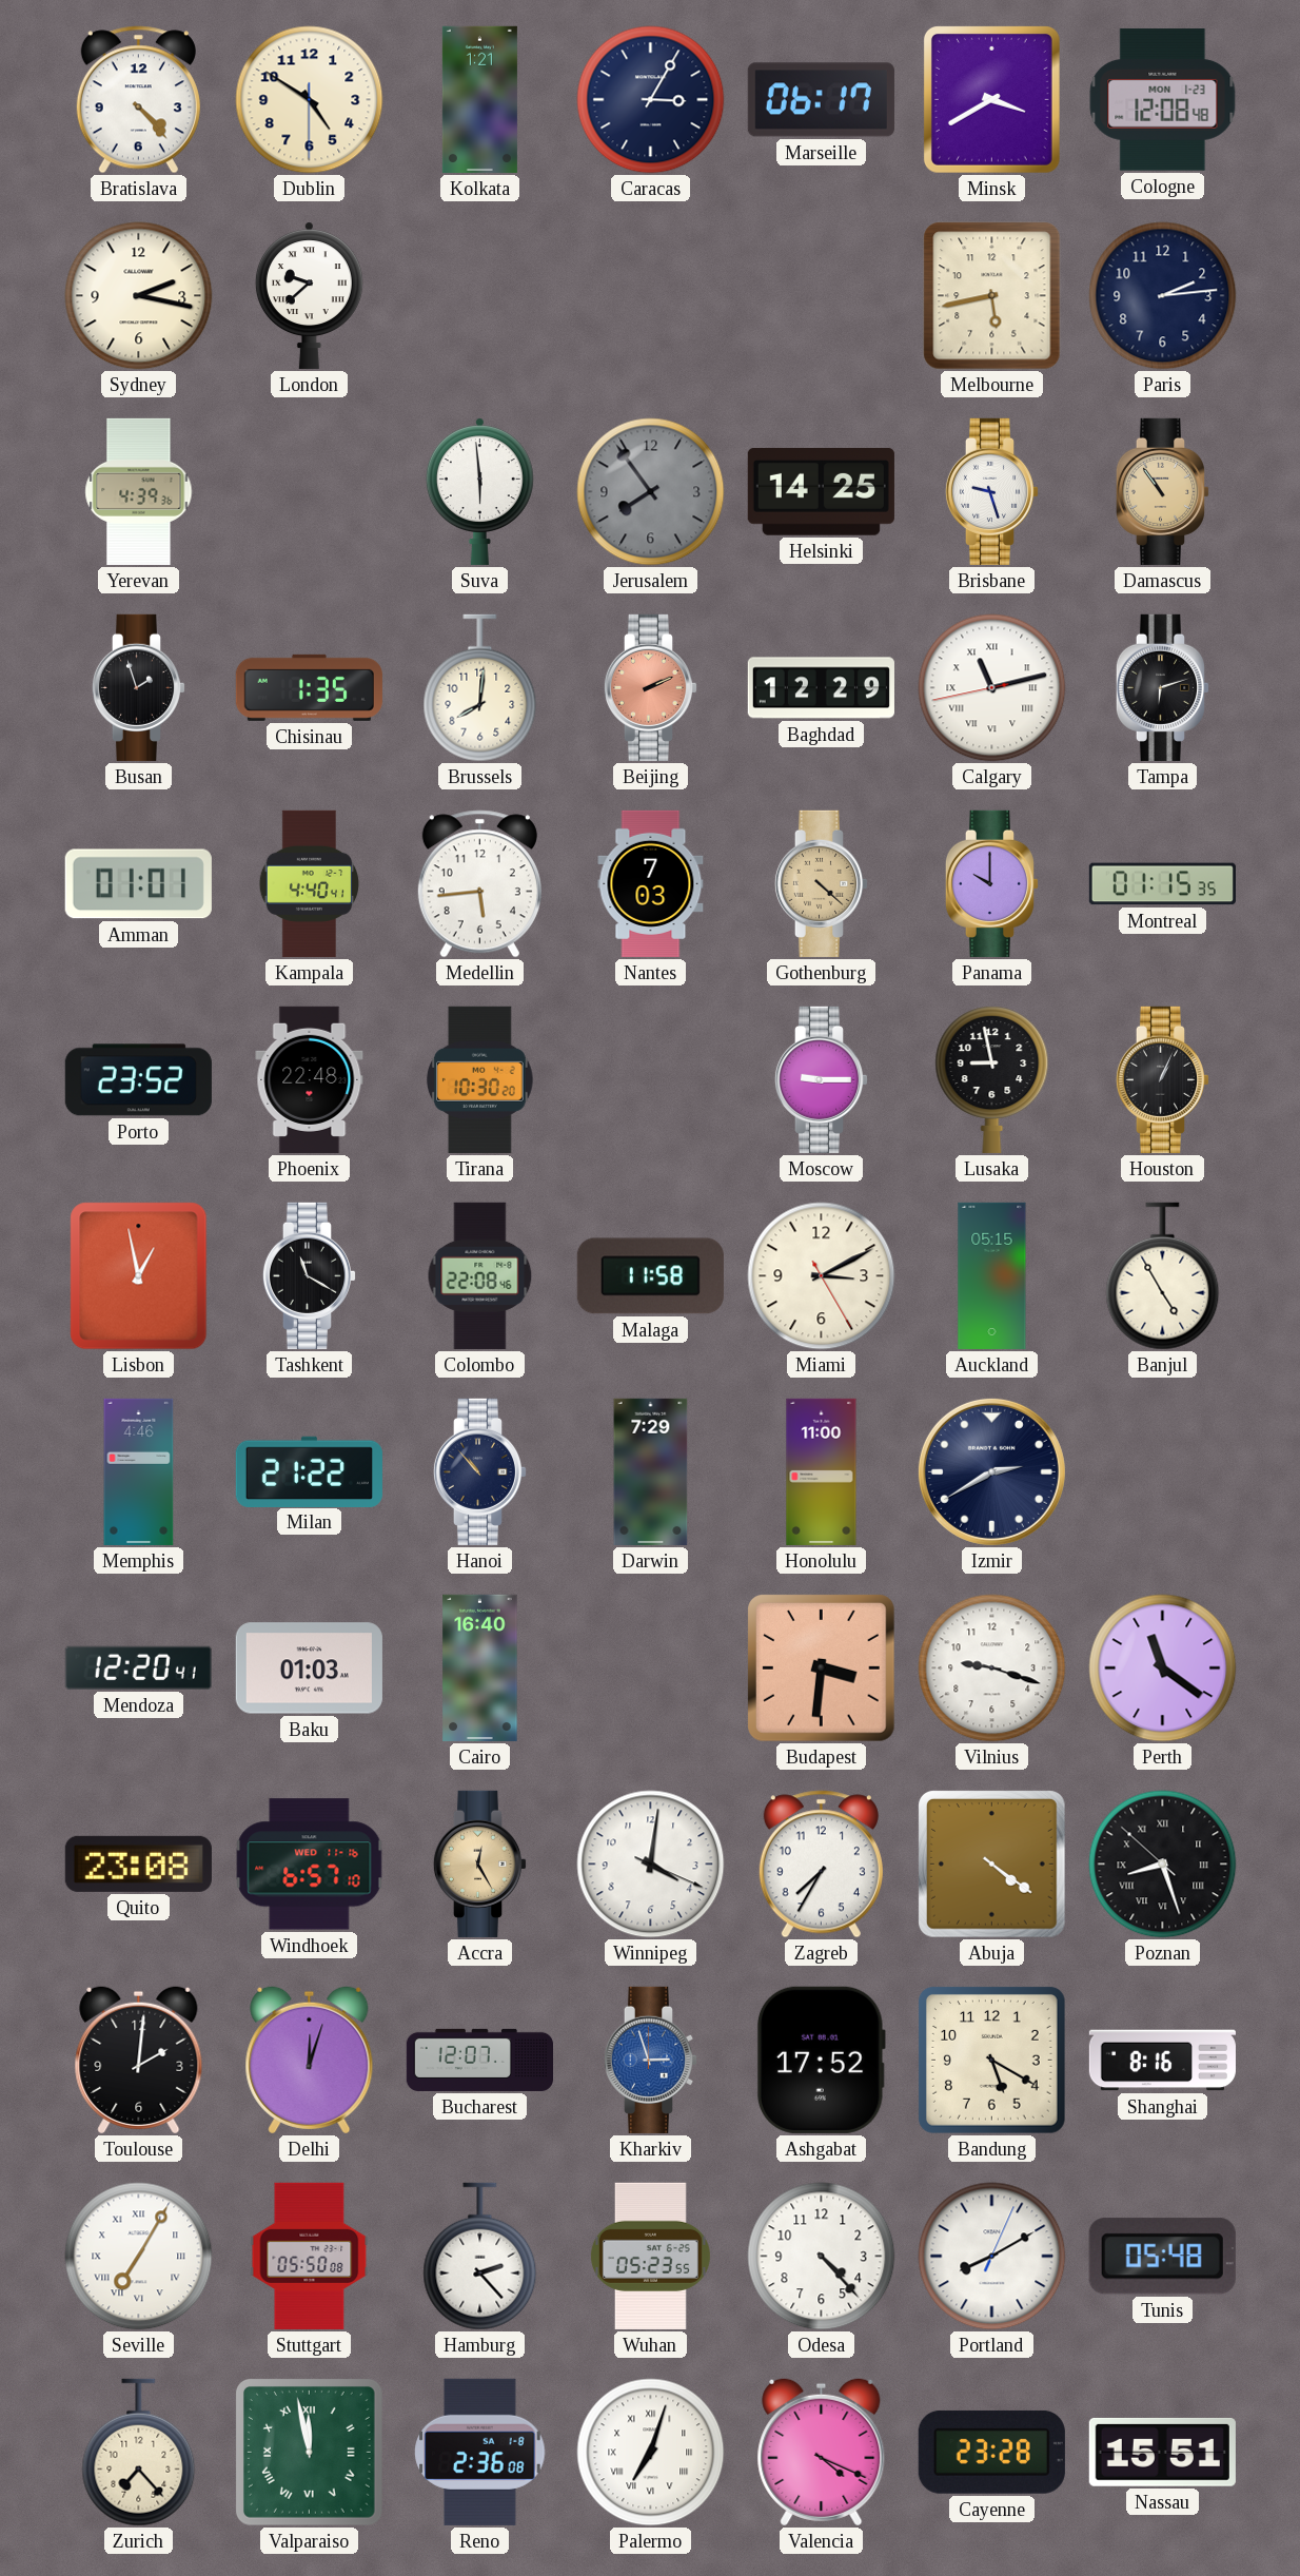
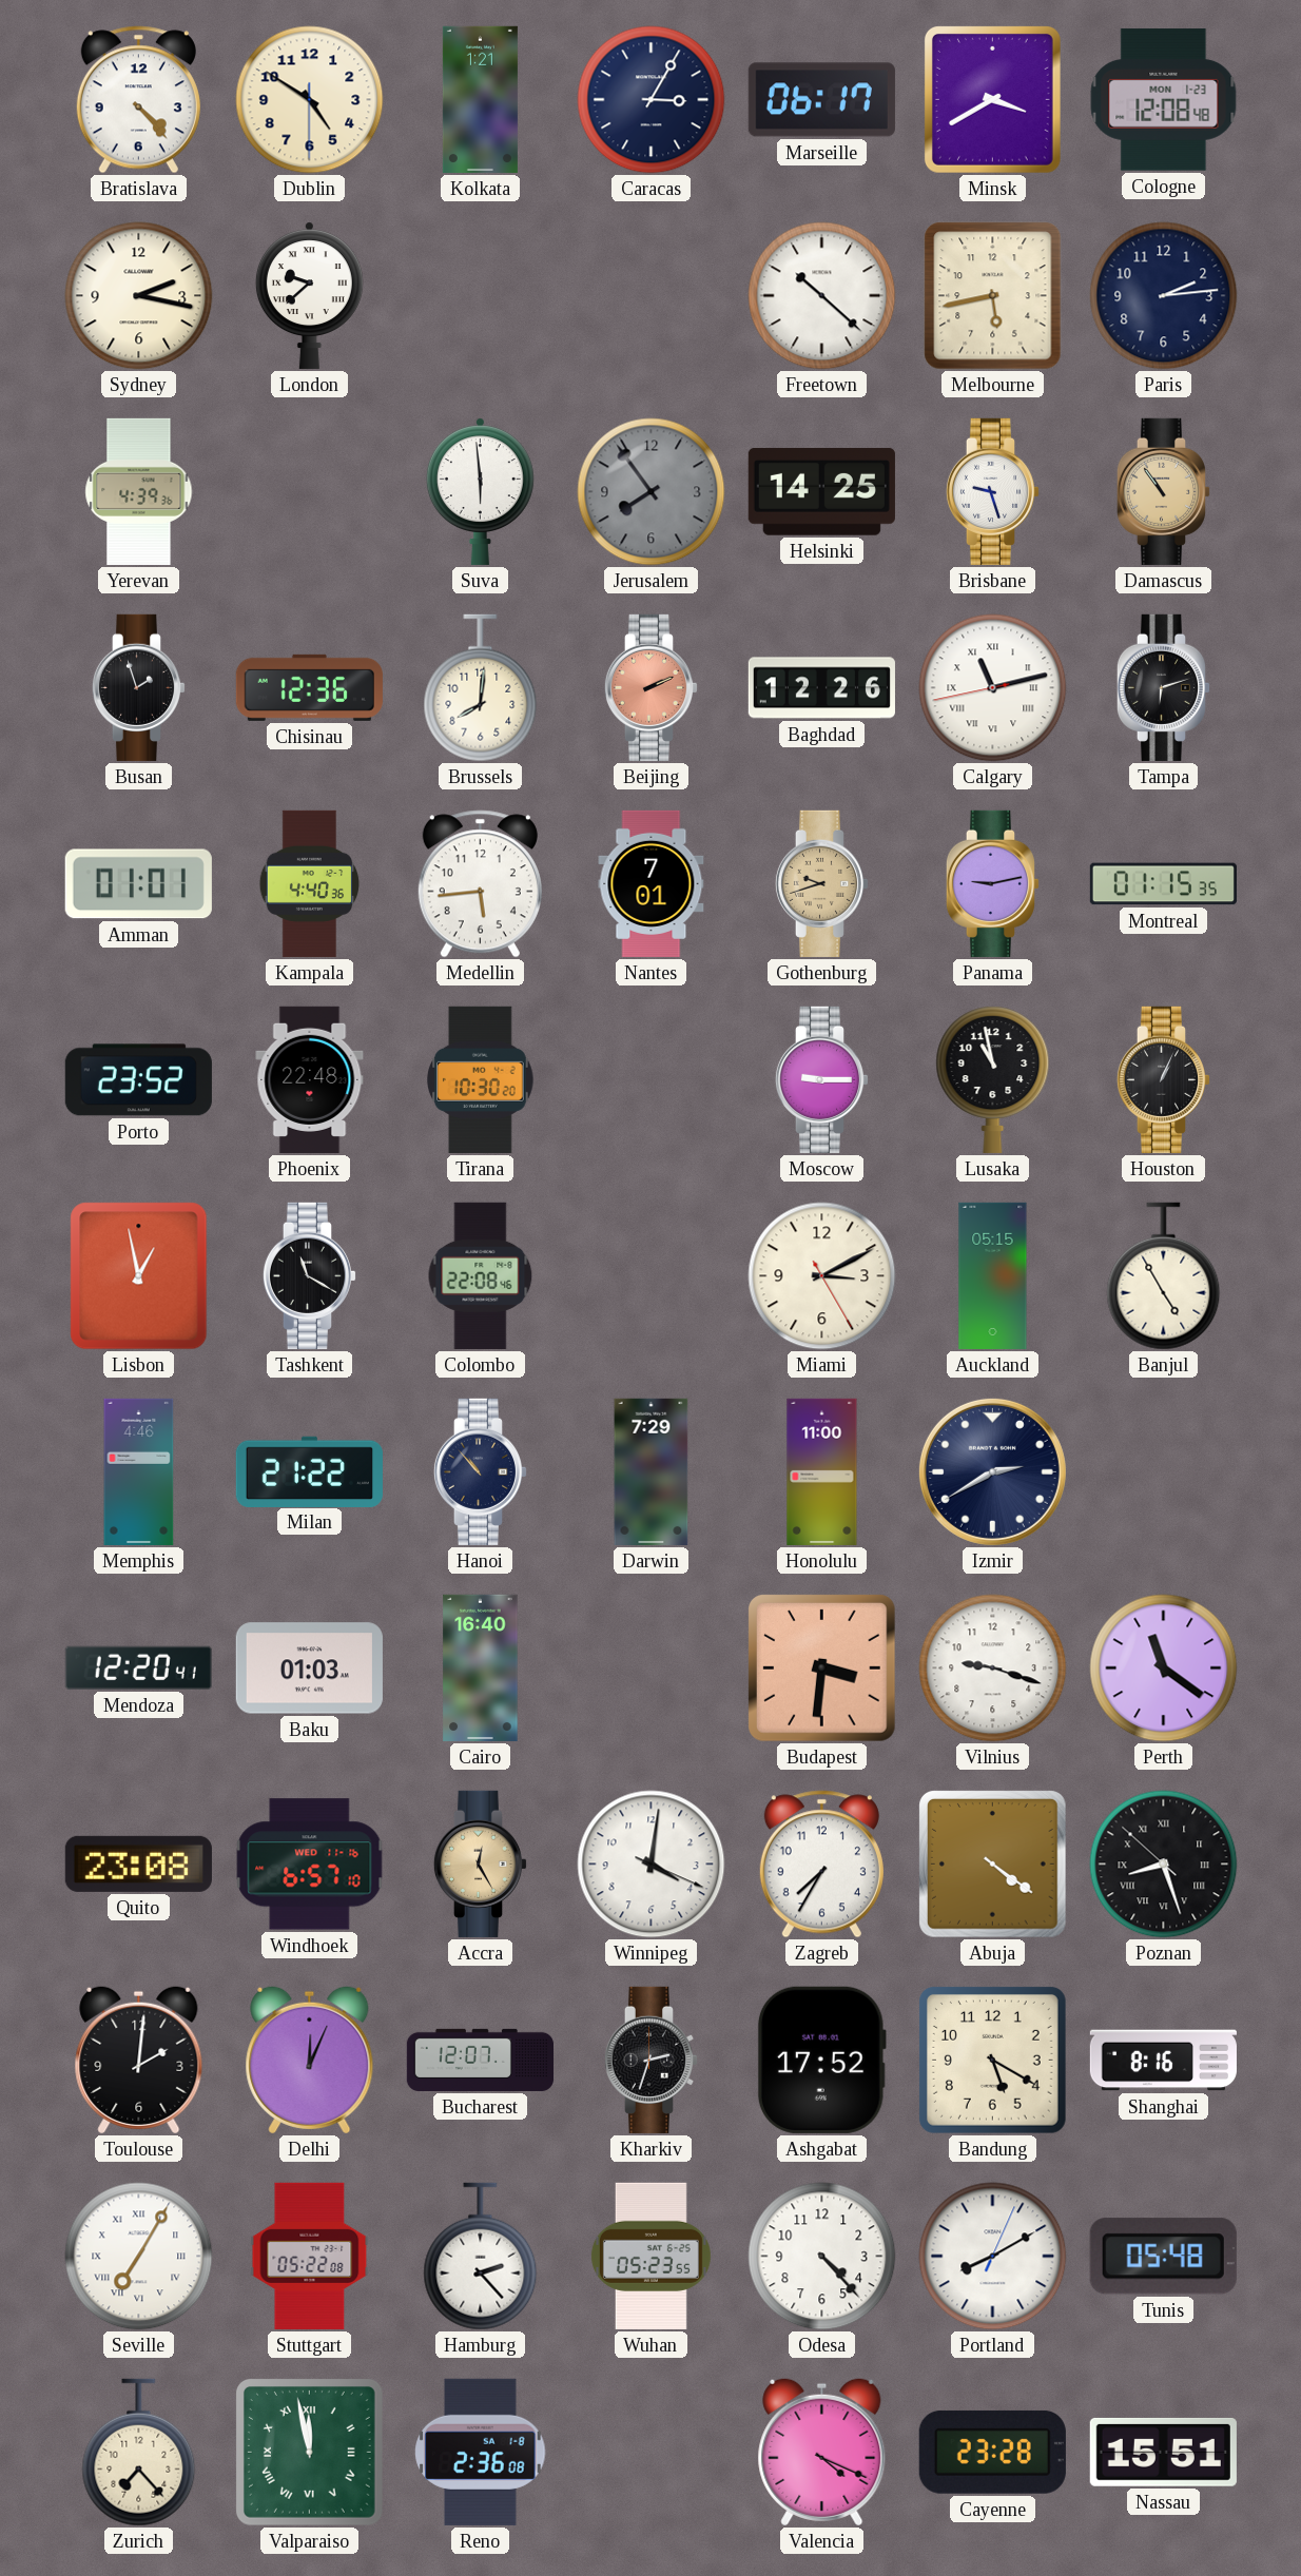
Freetown: none -> 10:22 (822, 296)
Chisinau: 1:35 -> 12:36 (309, 687)
Baghdad: 12:29 -> 12:26 (821, 688)
Kampala: 4:40:41 -> 4:40:36 (310, 883)
Nantes: 7:03 -> 7:01 (652, 883)
Gothenburg: 4:22 -> 9:42 (822, 883)
Panama: 10:00 -> 9:13 (993, 883)
Lusaka: 8:58 -> 10:58 (993, 1079)
Malaga: 11:58 -> none (650, 1276)
Delhi: 12:03 -> 12:04 (310, 2061)
Kharkiv: 2:57 -> 2:33 (652, 2060)
Kharkiv dial: blue -> black (652, 2060)
Stuttgart: 05:50 -> 05:22 (310, 2256)
Palermo: 7:03 -> none (651, 2453)
